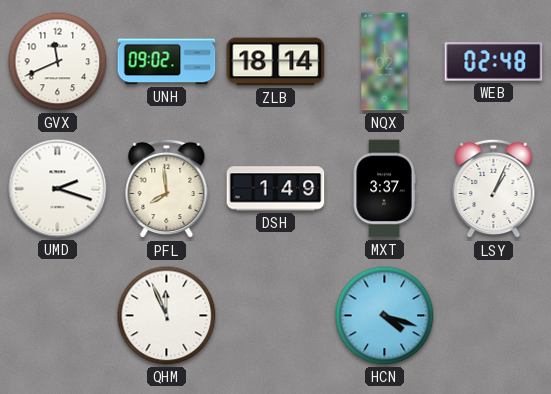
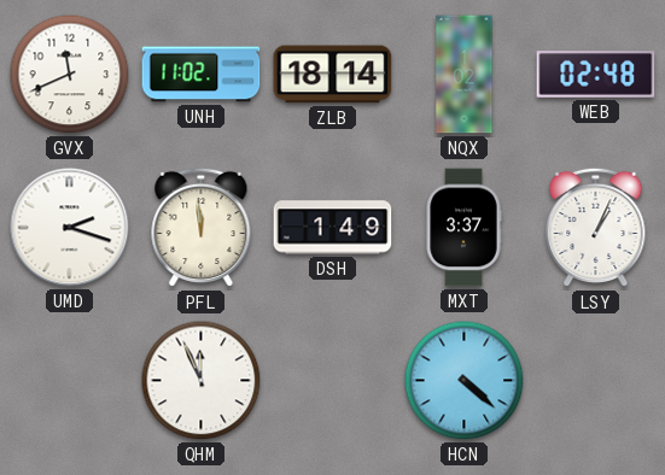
UNH: 09:02 -> 11:02 (202, 75)
PFL: 7:59 -> 11:59 (202, 228)
HCN: 4:18 -> 4:22 (465, 381)
